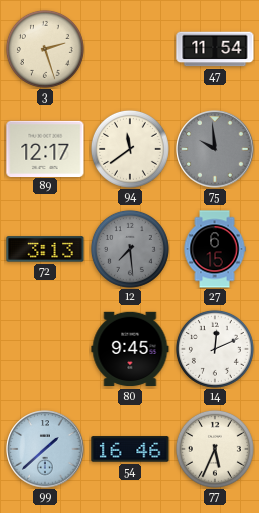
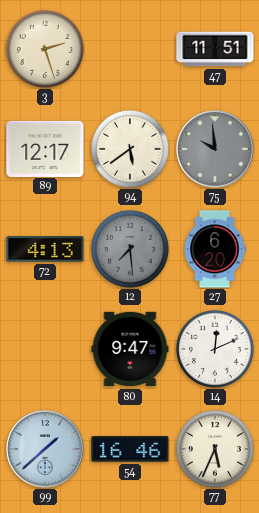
47: 11:54 -> 11:51 (215, 49)
94: 11:39 -> 5:39 (130, 149)
72: 3:13 -> 4:13 (45, 249)
27: 6:15 -> 6:20 (215, 249)
80: 9:45 -> 9:47 (130, 349)
